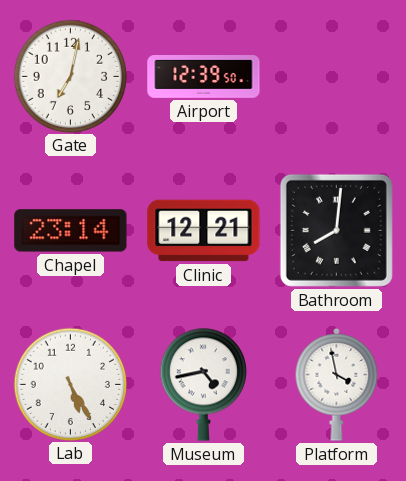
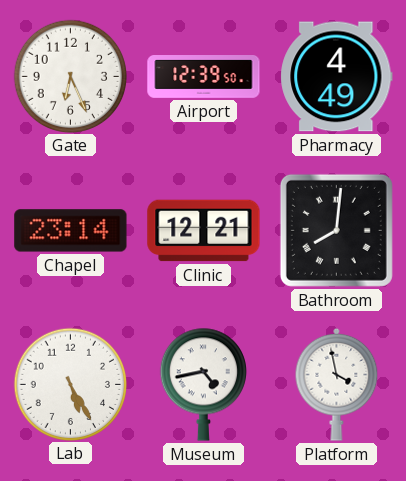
Gate: 7:02 -> 6:26 (70, 76)
Pharmacy: none -> 4:49 (337, 77)
